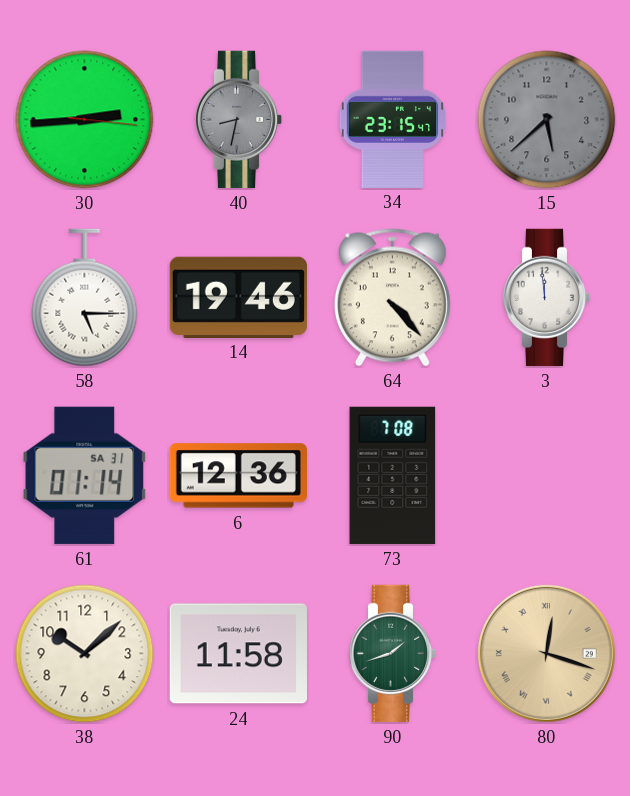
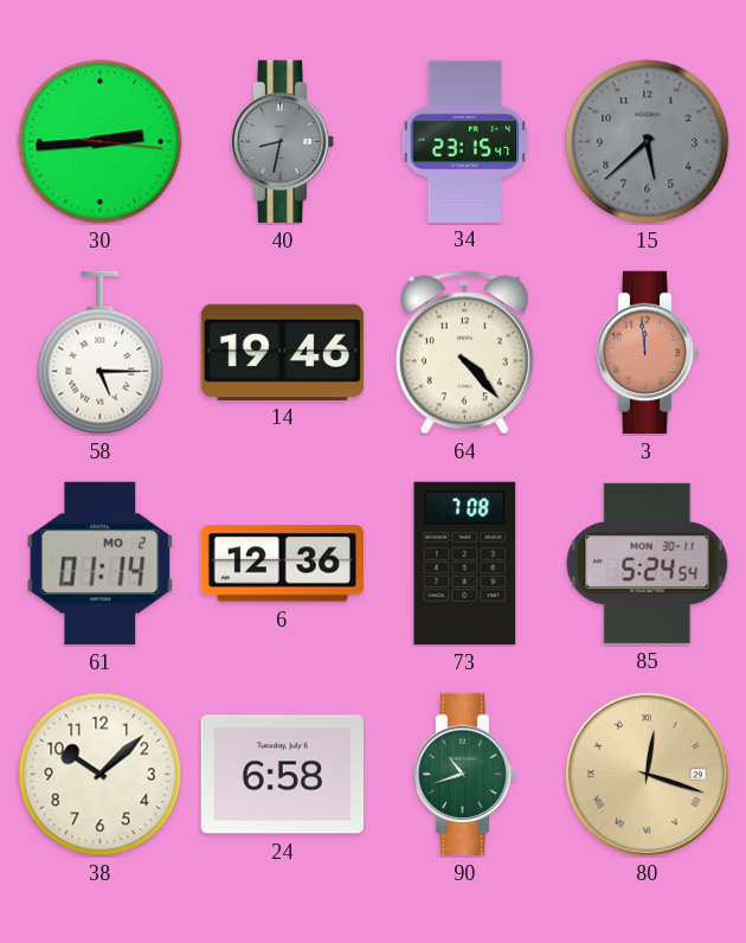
3 dial: white -> salmon (648, 352)
61 date: SA 31 -> MO 2 (101, 563)
85: none -> 5:24 (648, 563)
24: 11:58 -> 6:58 (282, 775)
90: 1:42 -> 10:42 (465, 774)
